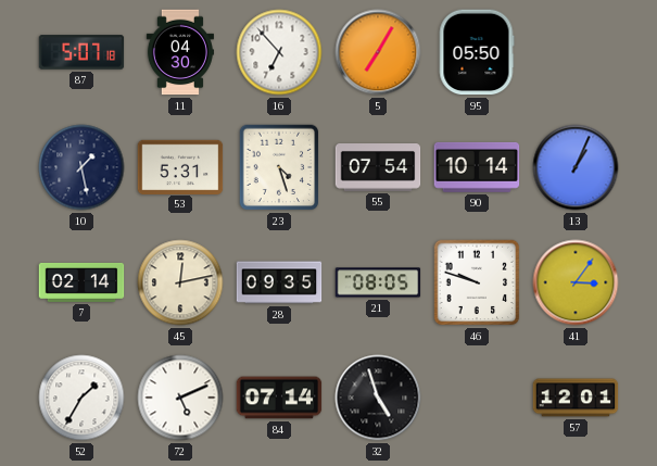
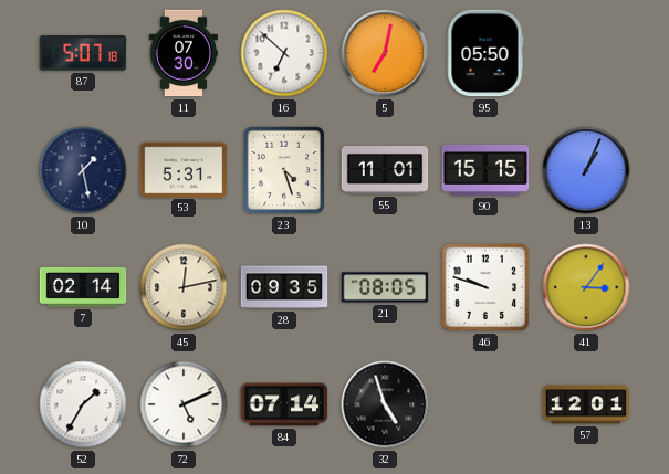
11: 04:30 -> 07:30 (184, 53)
16: 6:53 -> 6:52 (284, 53)
5: 7:05 -> 7:02 (385, 53)
55: 07:54 -> 11:01 (385, 171)
90: 10:14 -> 15:15 (485, 170)
